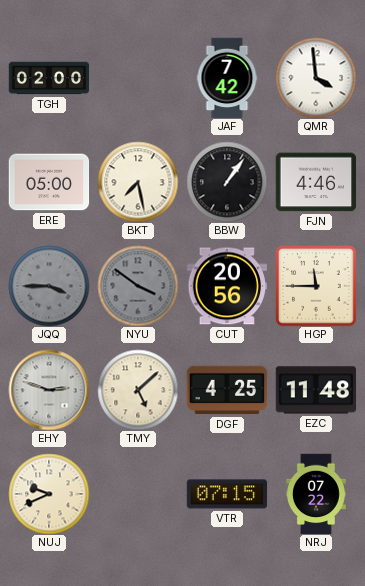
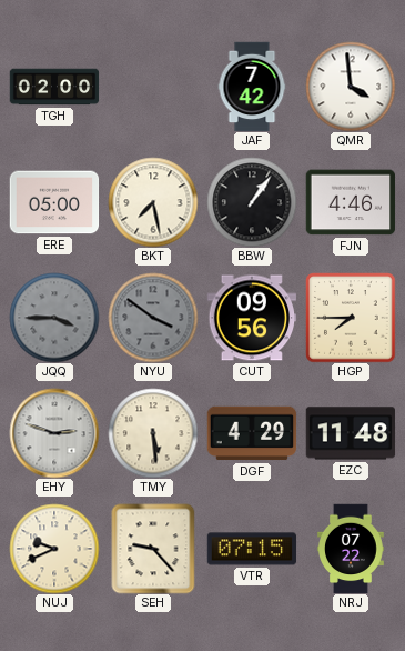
CUT: 20:56 -> 09:56 (252, 318)
HGP: 11:45 -> 7:45 (351, 318)
TMY: 5:08 -> 5:29 (153, 433)
DGF: 4:25 -> 4:29 (252, 433)
SEH: none -> 9:23 (153, 549)
